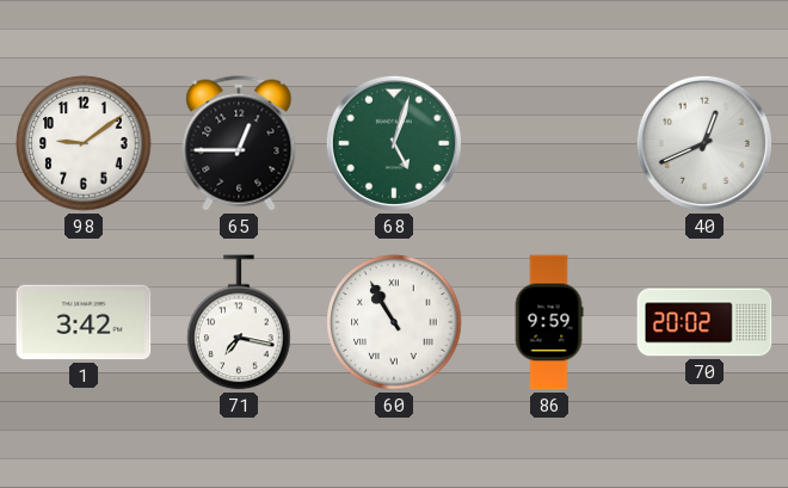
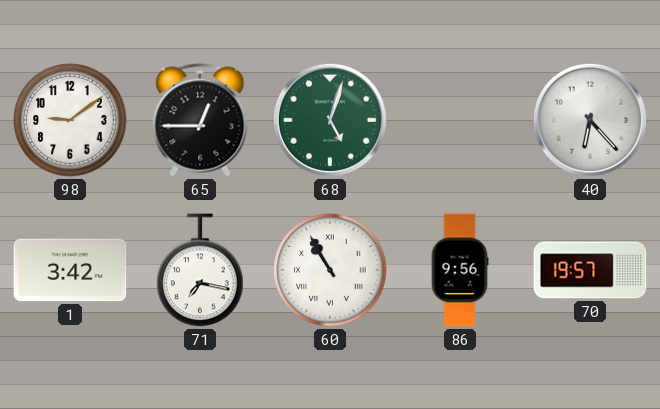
40: 12:41 -> 6:23 (590, 120)
86: 9:59 -> 9:56 (460, 270)
70: 20:02 -> 19:57 (590, 270)
